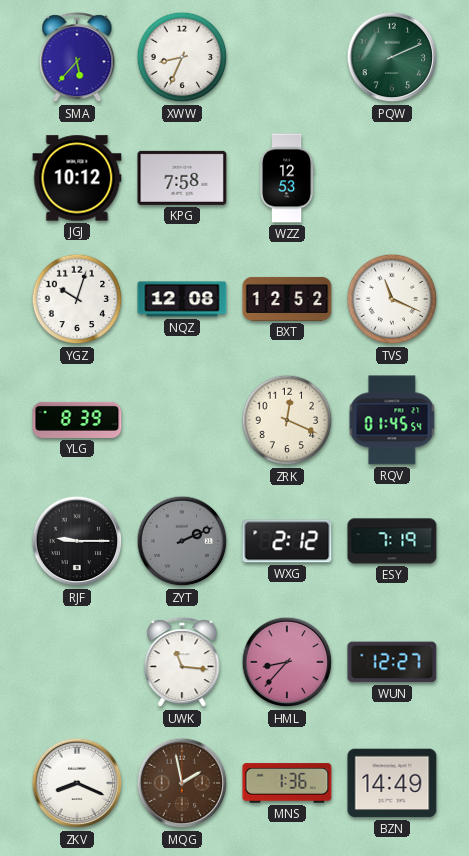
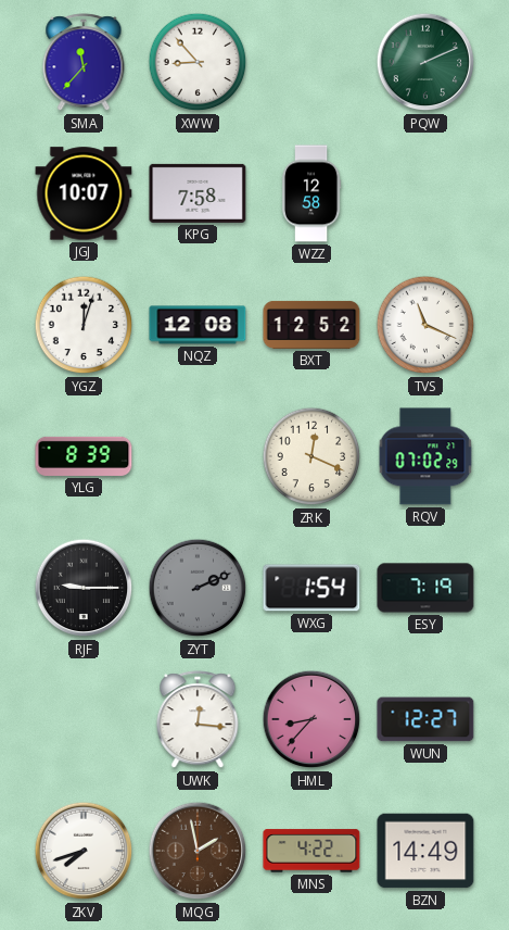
SMA: 5:37 -> 11:37 (84, 63)
XWW: 8:34 -> 8:53 (198, 62)
JGJ: 10:12 -> 10:07 (84, 193)
WZZ: 12:53 -> 12:58 (311, 193)
YGZ: 10:03 -> 12:03 (84, 325)
RQV: 01:45 -> 07:02 (425, 456)
WXG: 2:12 -> 1:54 (311, 588)
UWK: 11:16 -> 12:16 (198, 720)
ZKV: 8:19 -> 7:42 (84, 851)
MNS: 1:36 -> 4:22 (311, 851)
